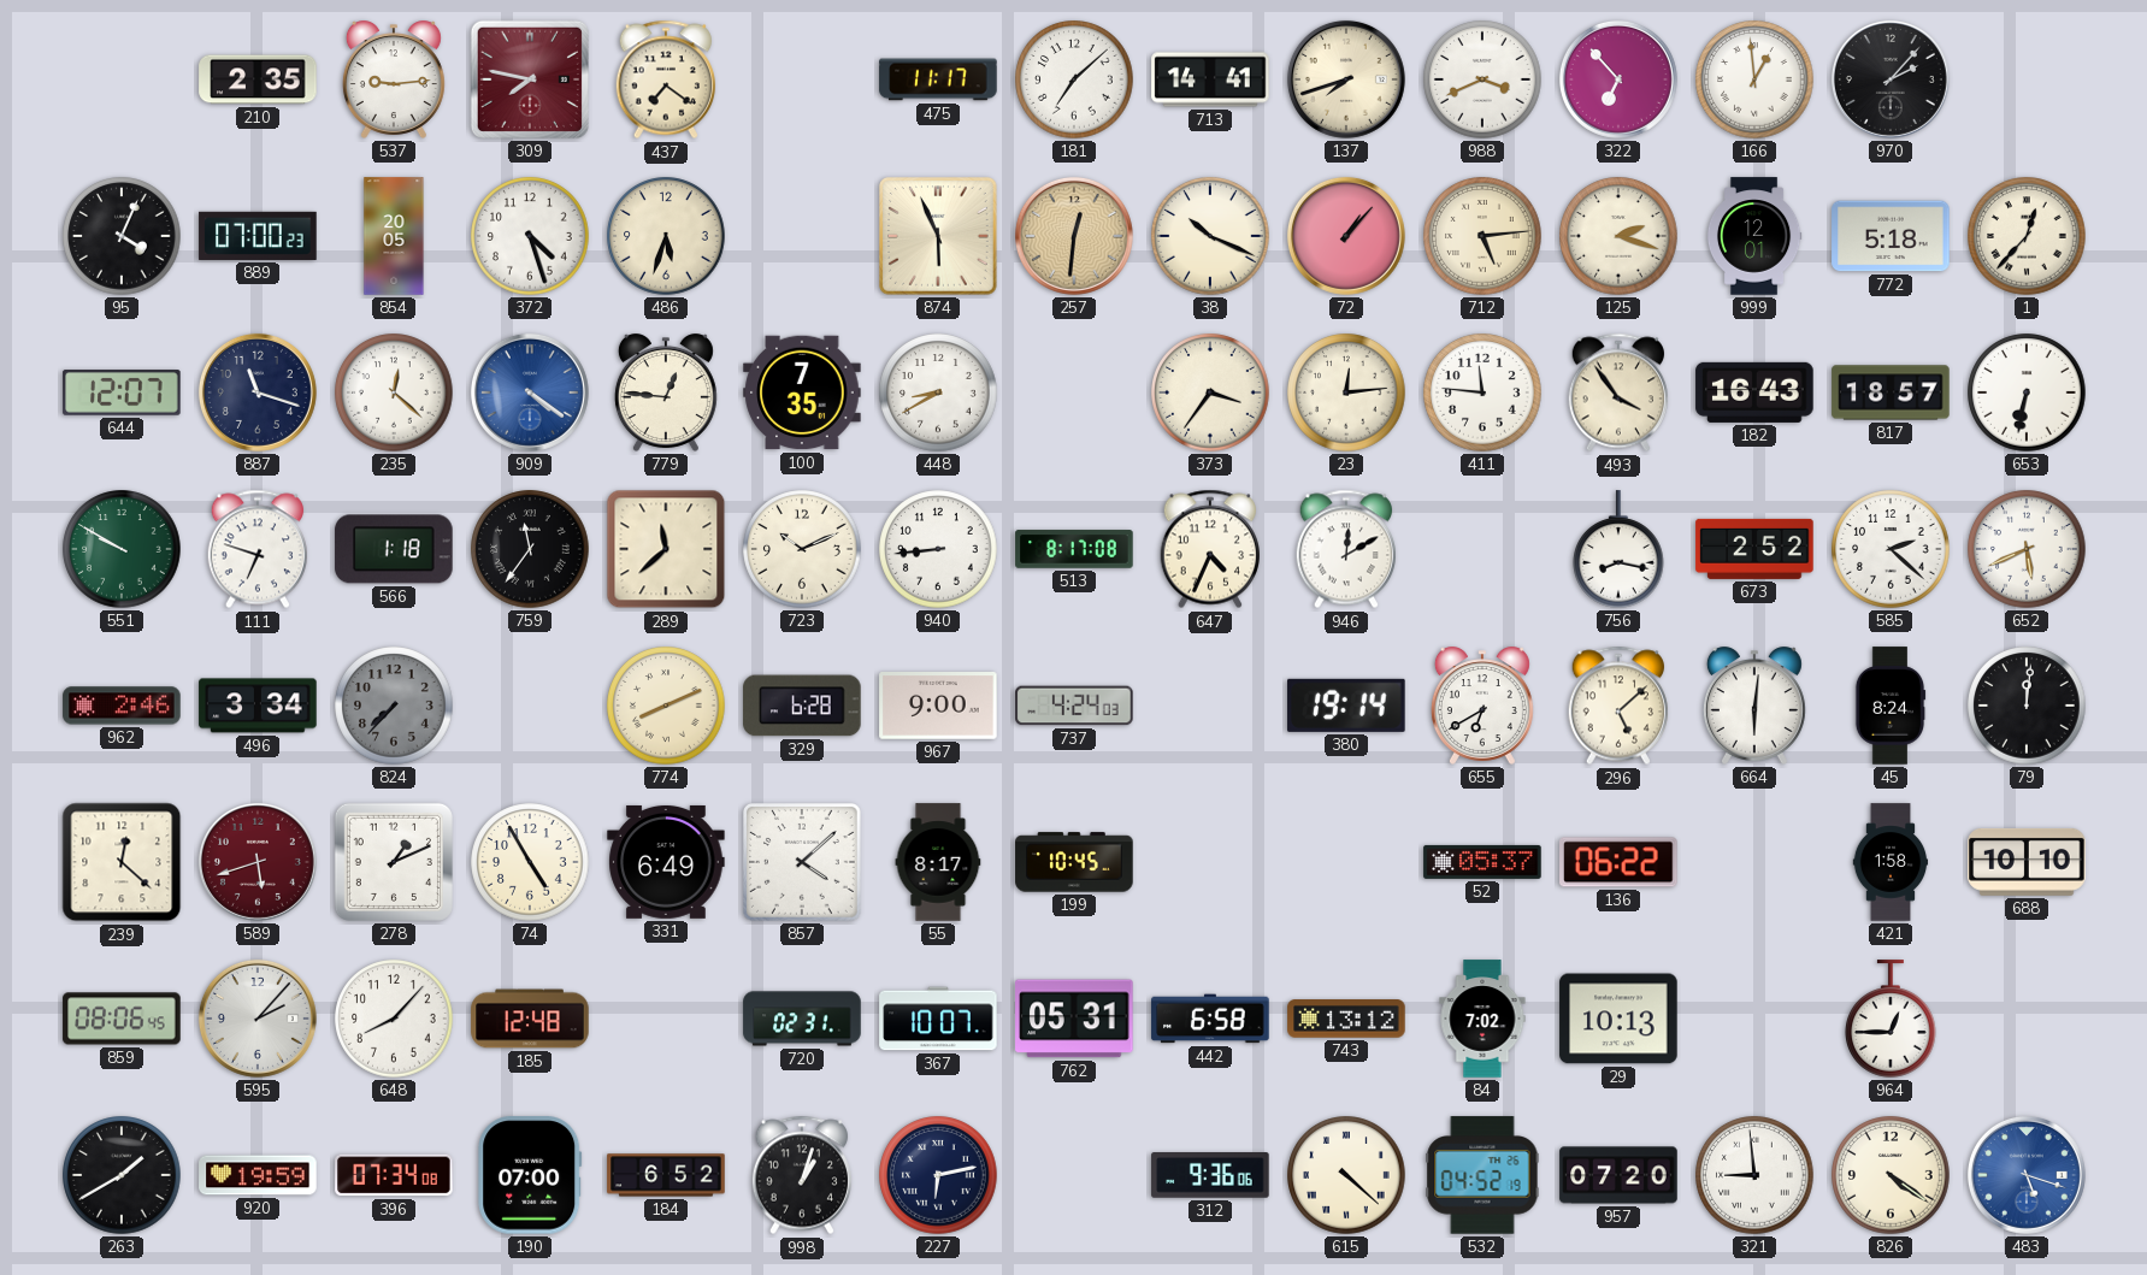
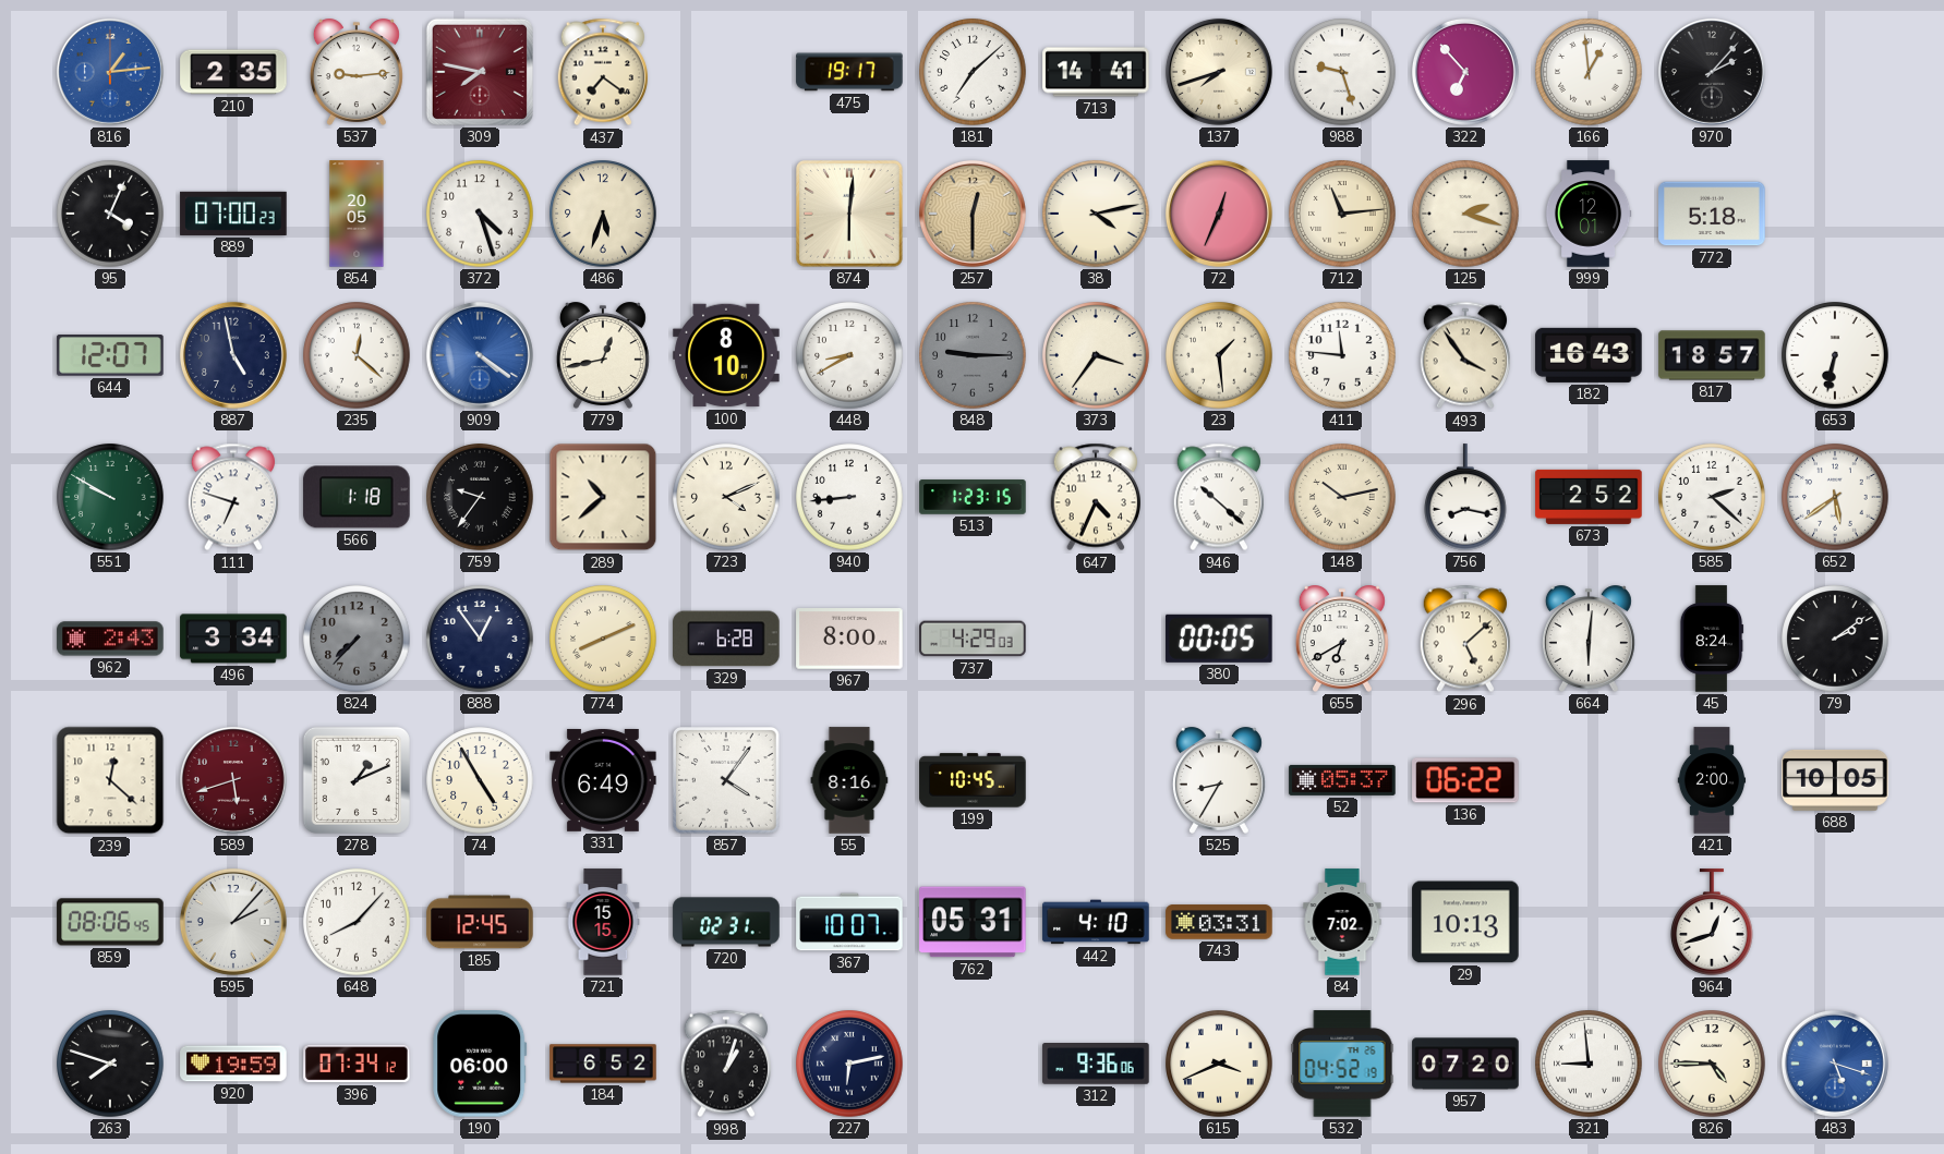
816: none -> 1:14 (110, 72)
475: 11:17 -> 19:17 (849, 72)
988: 3:41 -> 9:27 (1342, 72)
874: 5:56 -> 6:01 (850, 215)
257: 12:31 -> 12:30 (973, 214)
38: 10:19 -> 4:13 (1096, 214)
72: 1:07 -> 12:34 (1219, 214)
712: 5:14 -> 11:14 (1342, 214)
1: 12:37 -> none (2027, 236)
887: 11:18 -> 4:58 (233, 355)
779: 12:46 -> 12:43 (603, 355)
100: 7:35 -> 8:10 (726, 355)
848: none -> 9:15 (973, 355)
23: 12:14 -> 1:29 (1219, 355)
759: 11:36 -> 9:36 (480, 497)
289: 11:38 -> 10:38 (603, 497)
723: 10:11 -> 4:11 (726, 497)
513: 8:17 -> 1:23 (973, 497)
946: 12:10 -> 10:22 (1218, 497)
148: none -> 10:13 (1342, 497)
652: 5:41 -> 5:39 (1835, 497)
962: 2:46 -> 2:43 (110, 639)
888: none -> 12:54 (480, 639)
967: 9:00 -> 8:00 (849, 639)
737: 4:24 -> 4:29 (973, 639)
380: 19:14 -> 00:05 (1219, 639)
79: 12:01 -> 2:09 (1835, 639)
857: 4:08 -> 4:06 (727, 781)
55: 8:17 -> 8:16 (849, 780)
525: none -> 8:35 (1219, 780)
421: 1:58 -> 2:00 (1712, 780)
688: 10:10 -> 10:05 (1835, 780)
185: 12:48 -> 12:45 (480, 922)
721: none -> 15:15 (603, 922)
442: 6:58 -> 4:10 (1096, 922)
743: 13:12 -> 03:31 (1219, 922)
964: 12:45 -> 12:42 (1713, 922)
263: 1:40 -> 7:48 (110, 1064)
396: 07:34:08 -> 07:34:12 (357, 1064)
190: 07:00 -> 06:00 (480, 1064)
615: 4:22 -> 3:41 (1219, 1064)
826: 4:21 -> 4:45 (1712, 1064)
